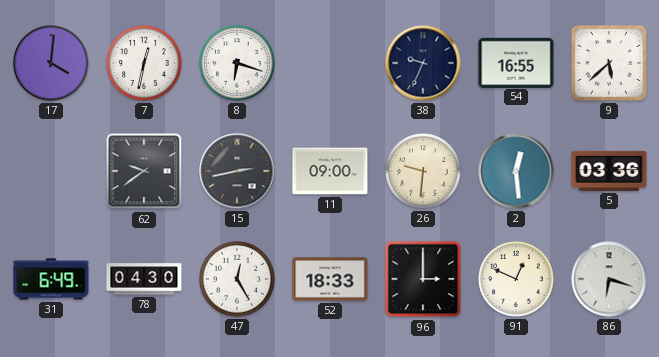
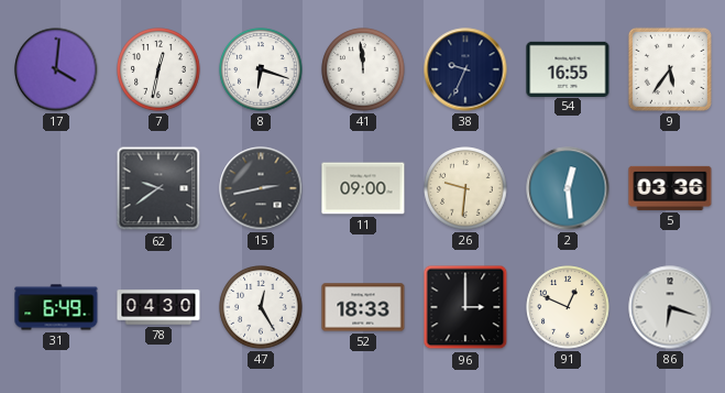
41: none -> 11:59 (363, 69)
9: 5:38 -> 5:36 (670, 69)
